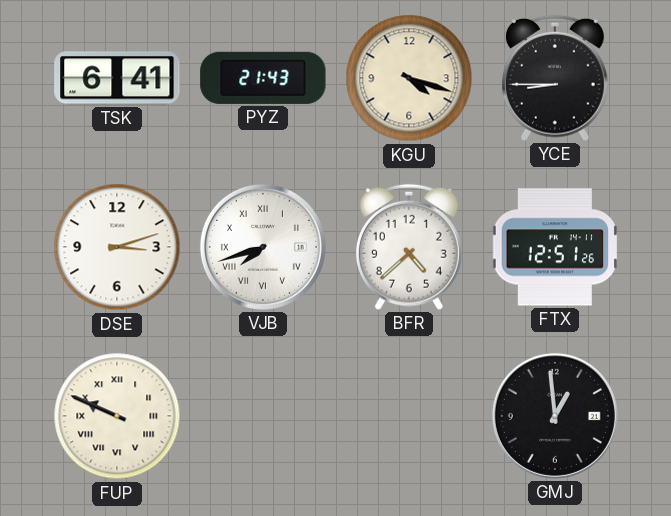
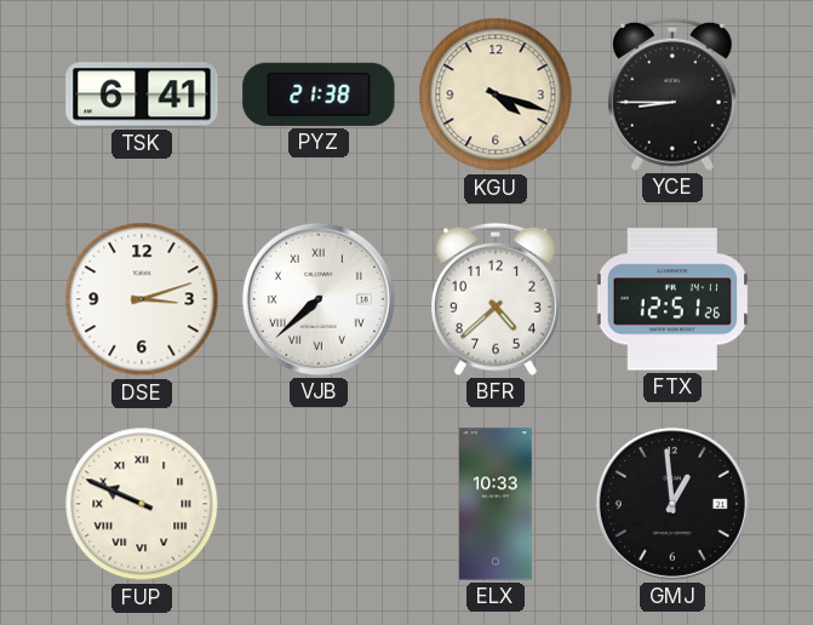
PYZ: 21:43 -> 21:38 (319, 94)
VJB: 7:42 -> 7:38 (319, 299)
ELX: none -> 10:33 (497, 504)
